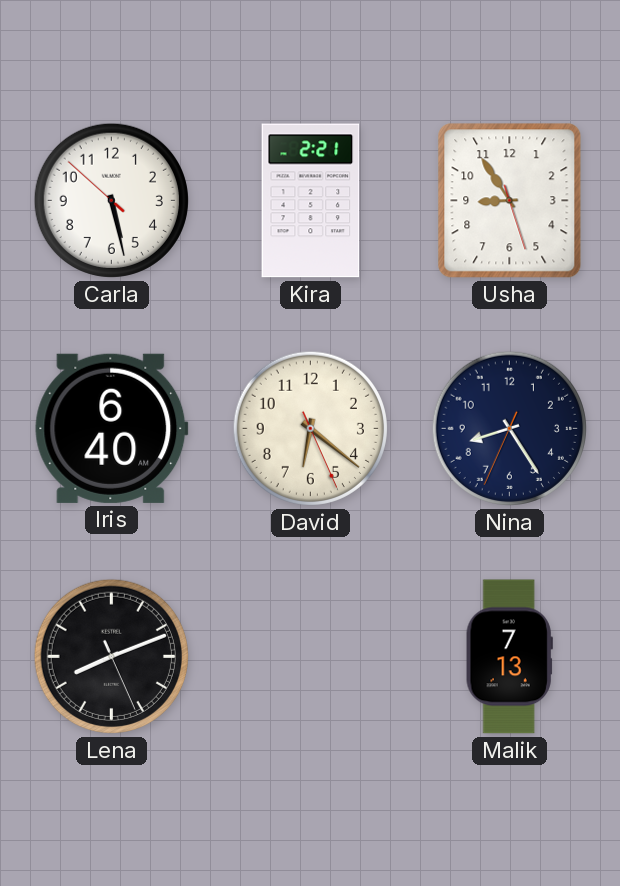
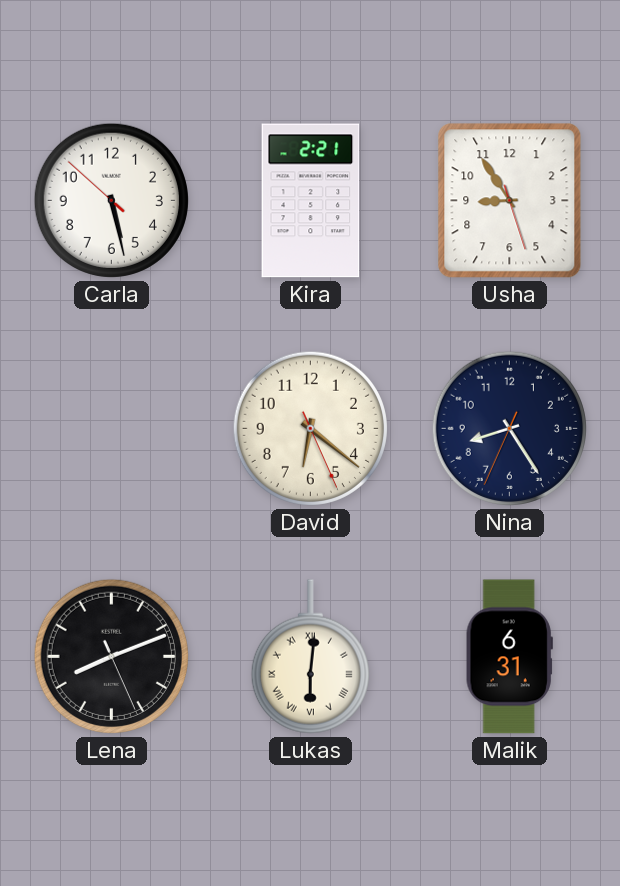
Iris: 6:40 -> none (112, 428)
Lukas: none -> 6:01 (310, 657)
Malik: 7:13 -> 6:31 (509, 657)
